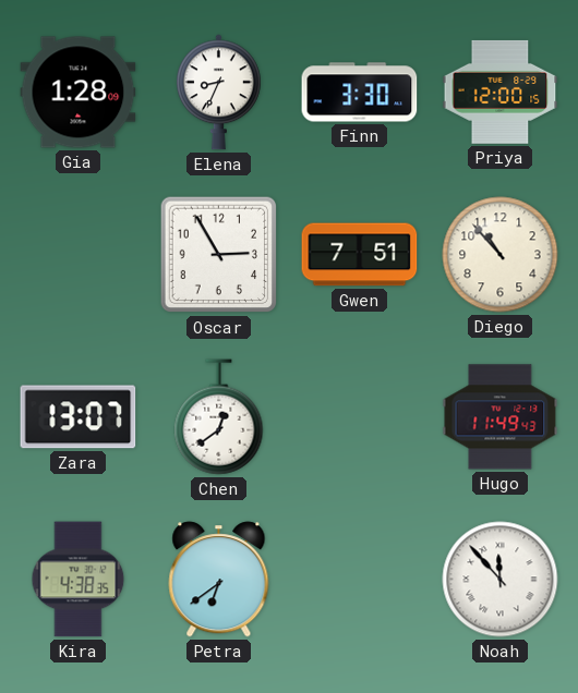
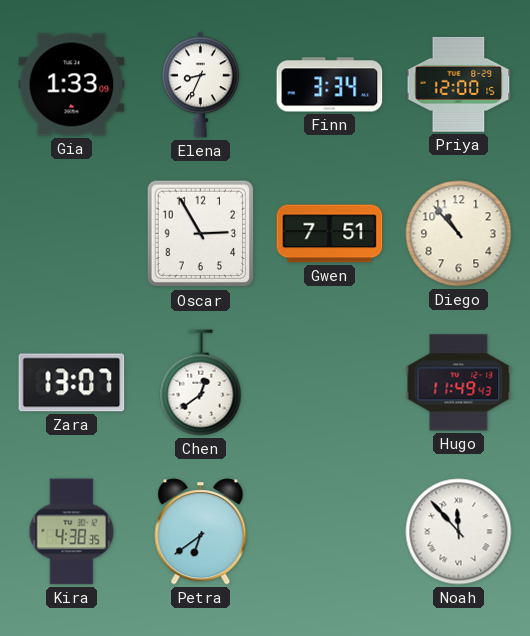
Gia: 1:28 -> 1:33 (72, 85)
Finn: 3:30 -> 3:34 (330, 85)
